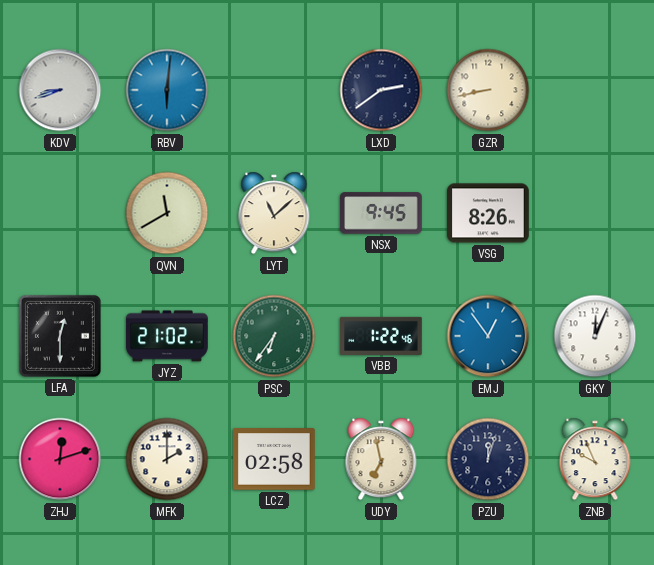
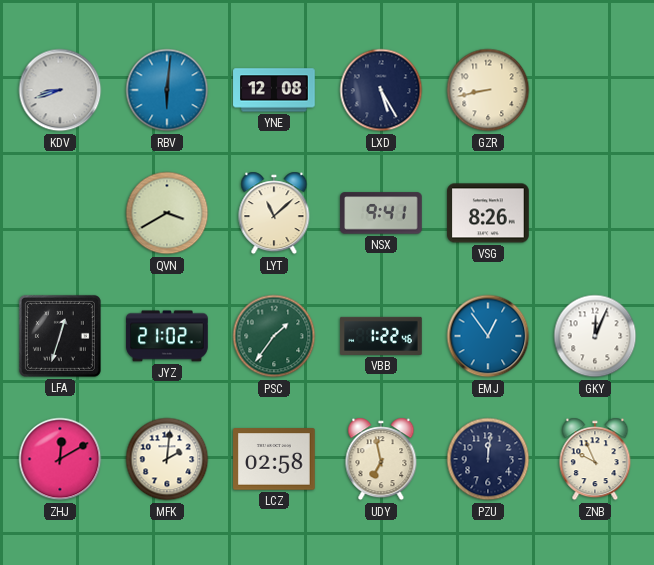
YNE: none -> 12:08 (274, 90)
LXD: 2:39 -> 5:25 (381, 90)
QVN: 11:40 -> 3:40 (167, 213)
NSX: 9:45 -> 9:41 (381, 213)
LFA: 12:30 -> 12:33 (60, 336)
PSC: 6:36 -> 1:36 (274, 336)
ZHJ: 12:12 -> 12:10 (60, 459)
MFK: 2:00 -> 2:01 (167, 459)
PZU: 12:03 -> 12:01 (488, 459)
